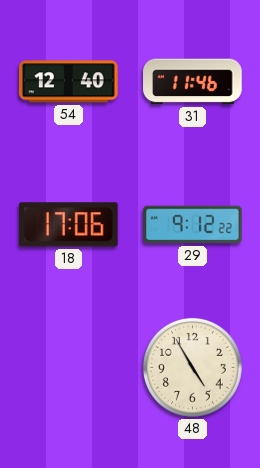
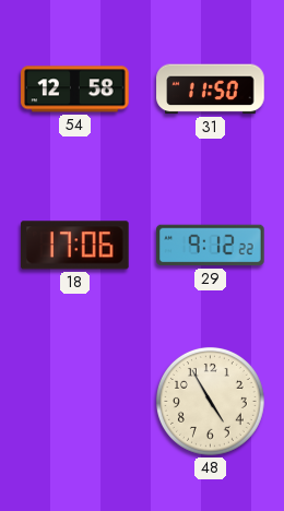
54: 12:40 -> 12:58 (75, 90)
31: 11:46 -> 11:50 (211, 90)
